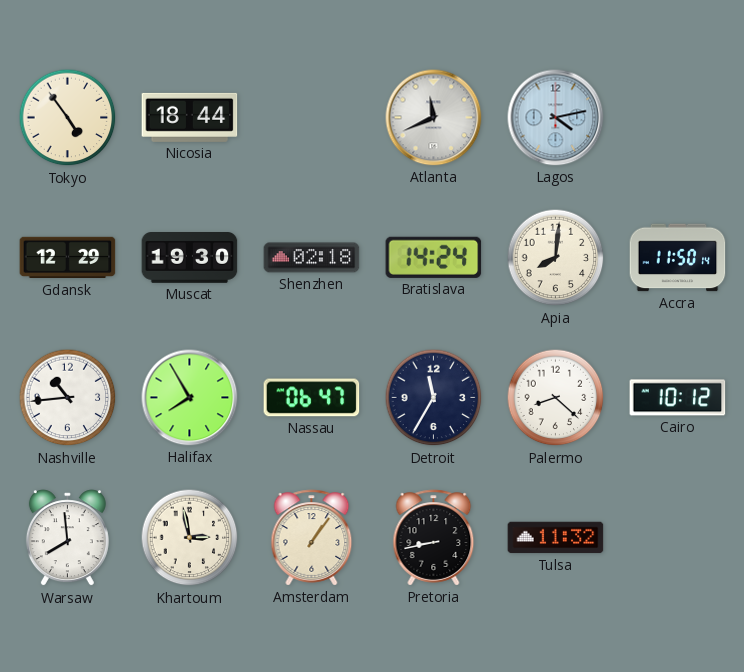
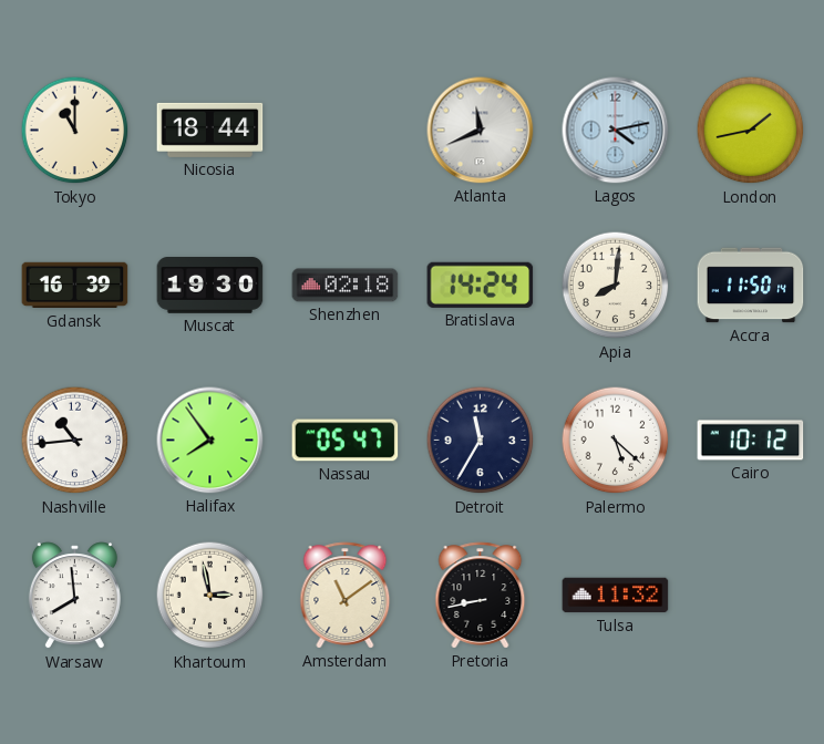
Tokyo: 4:54 -> 11:00 (75, 131)
London: none -> 1:43 (751, 131)
Gdansk: 12:29 -> 16:39 (75, 286)
Halifax: 7:55 -> 7:54 (210, 441)
Nassau: 06:47 -> 05:47 (346, 441)
Palermo: 8:22 -> 5:22 (616, 441)
Amsterdam: 1:06 -> 11:09 (346, 596)
